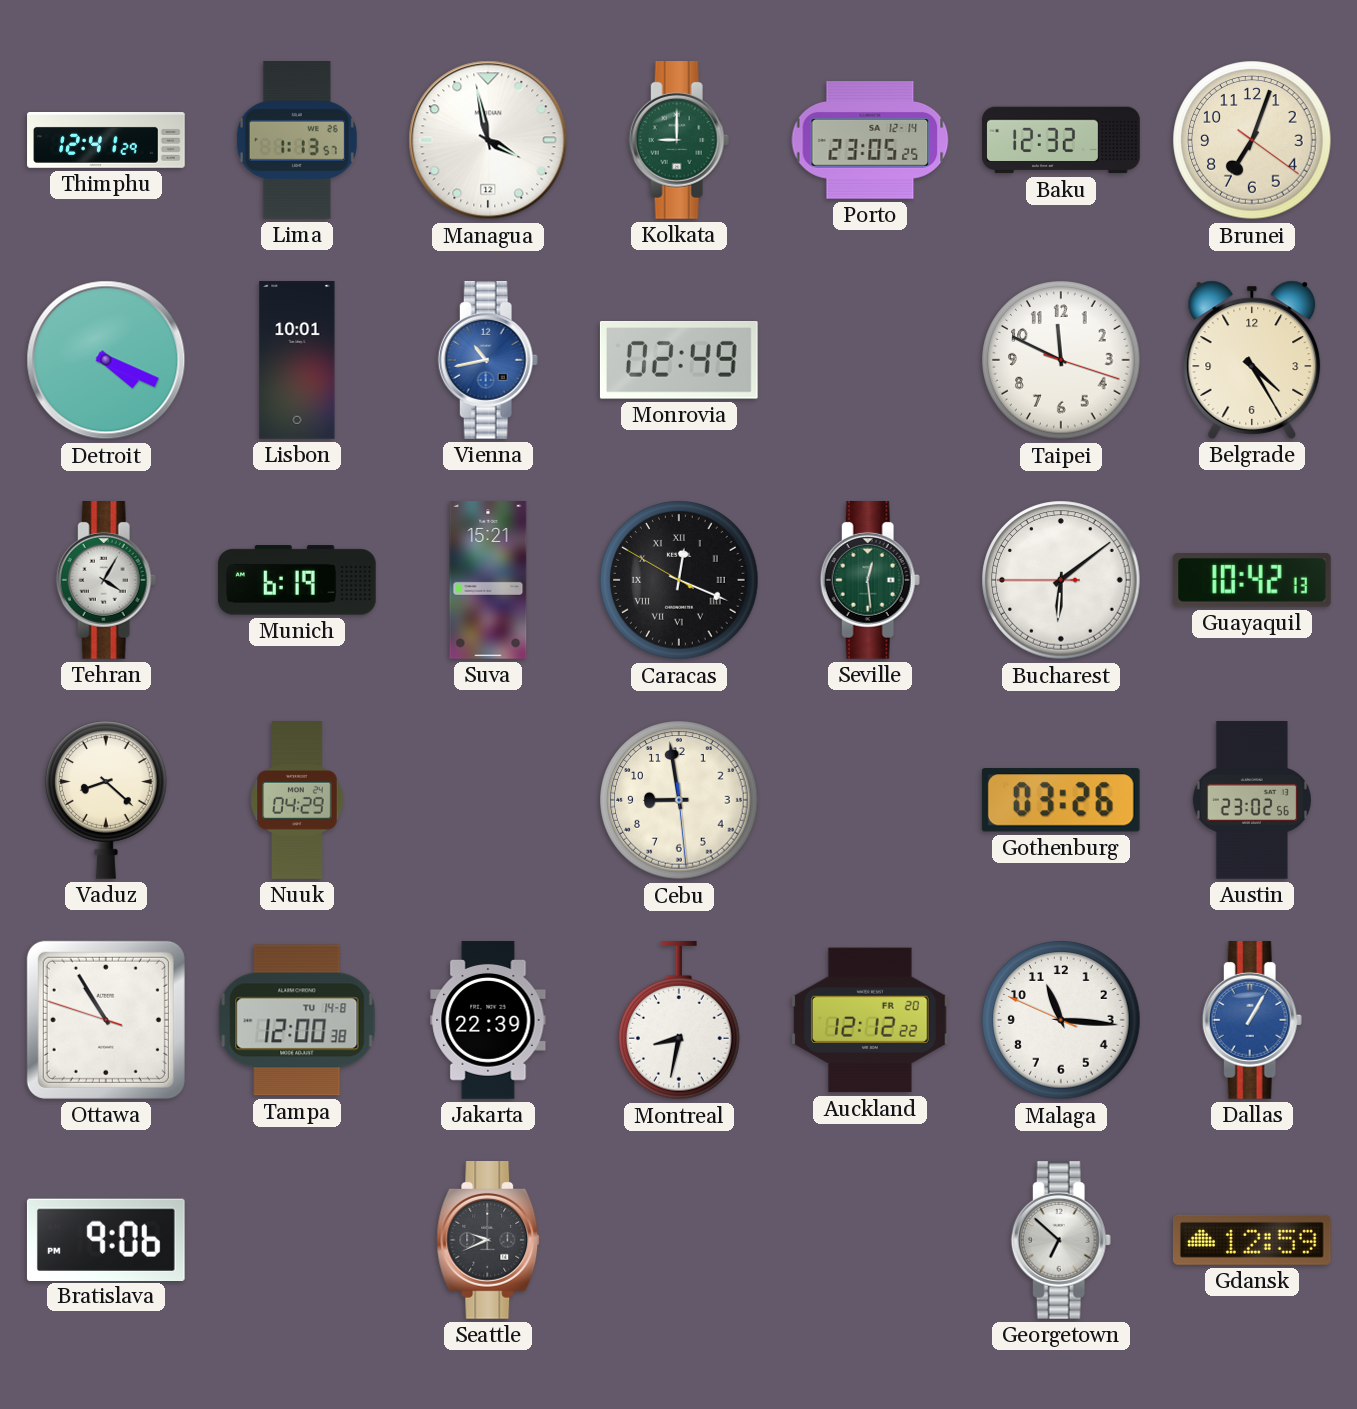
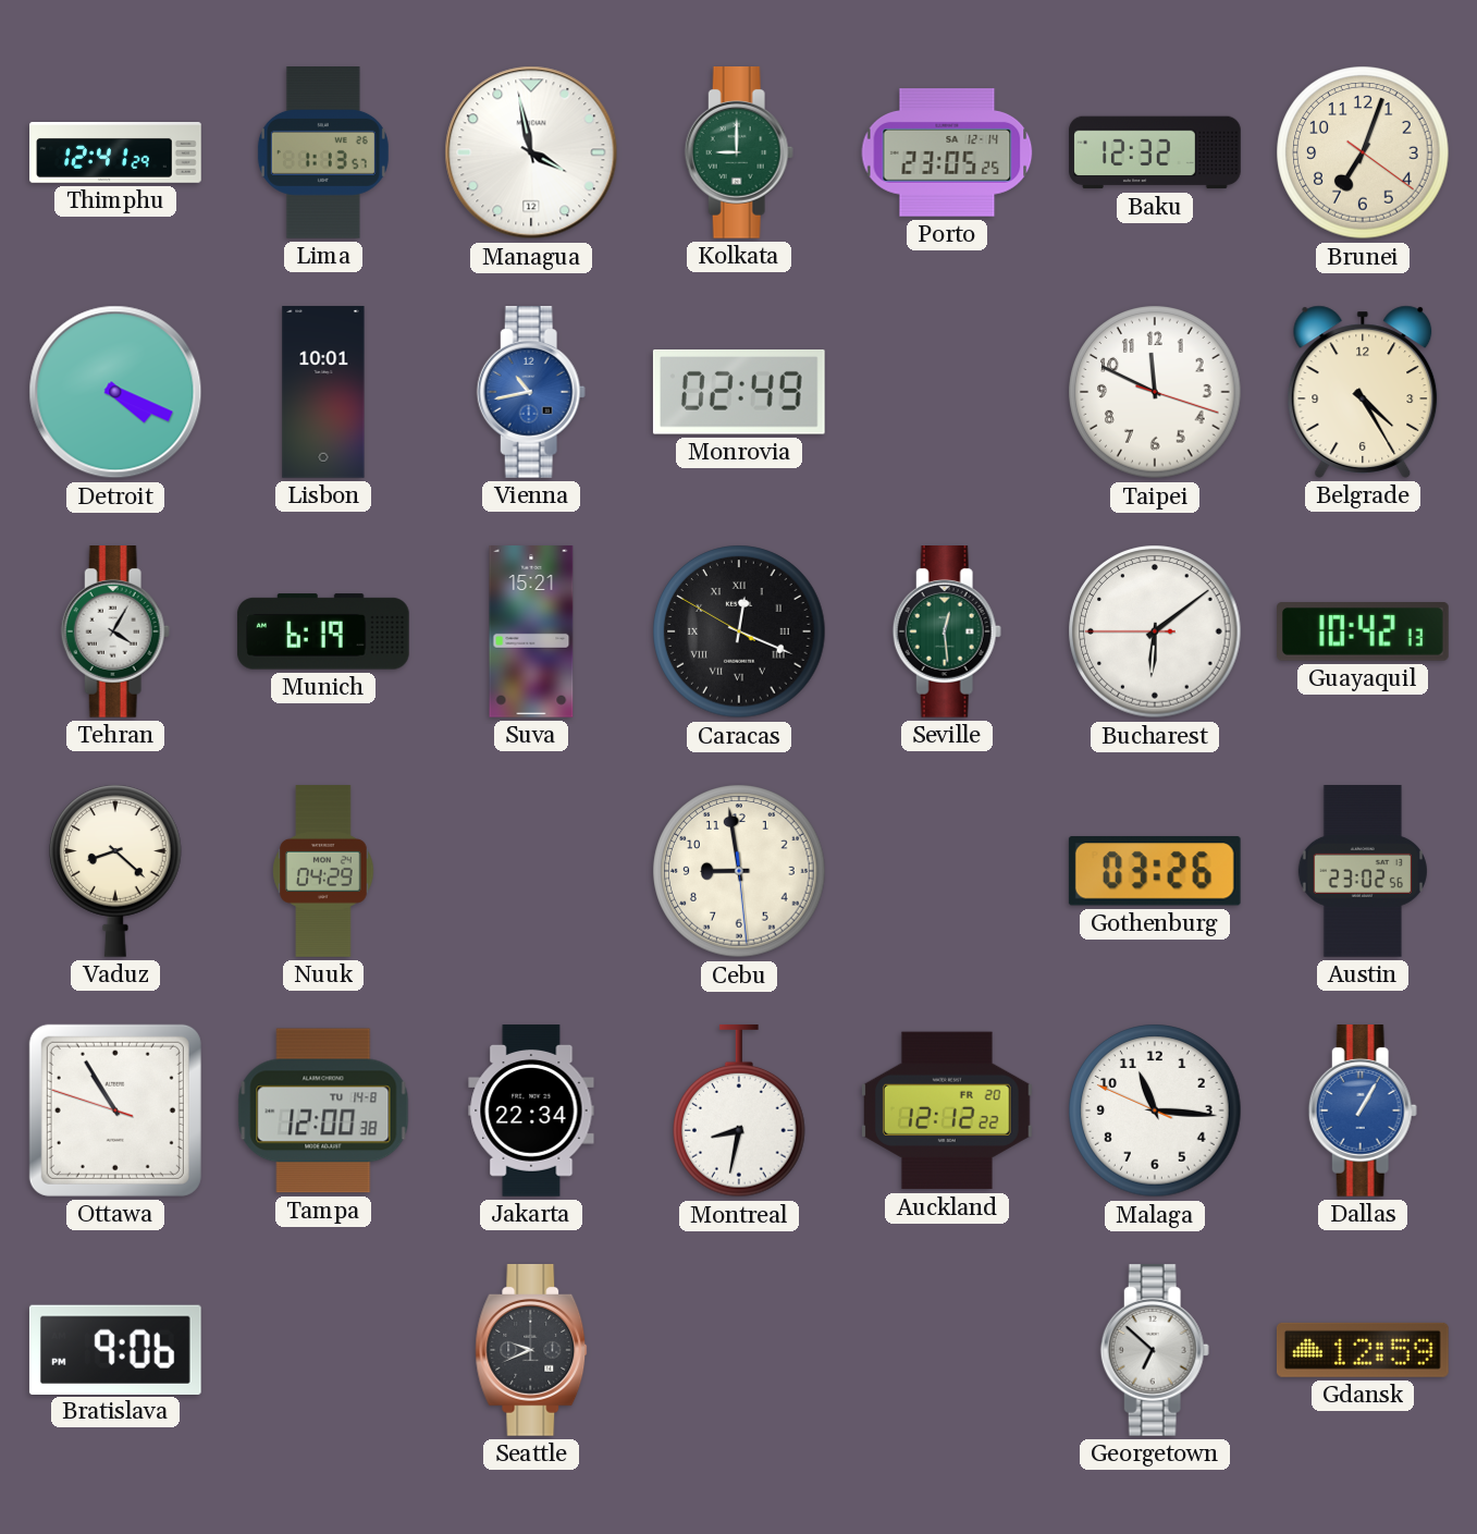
Jakarta: 22:39 -> 22:34 (531, 1110)
